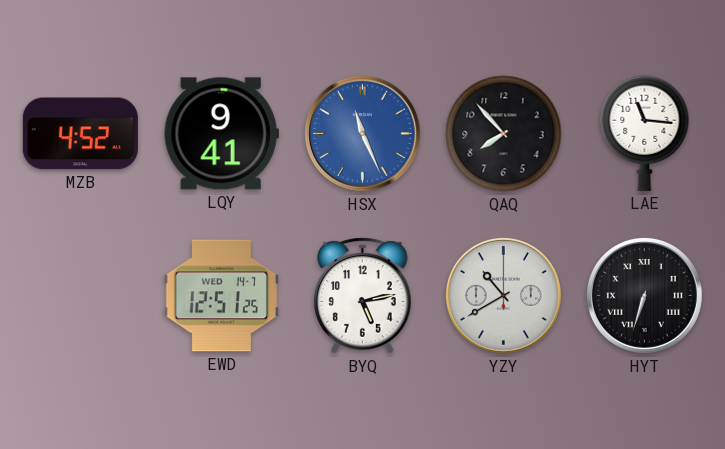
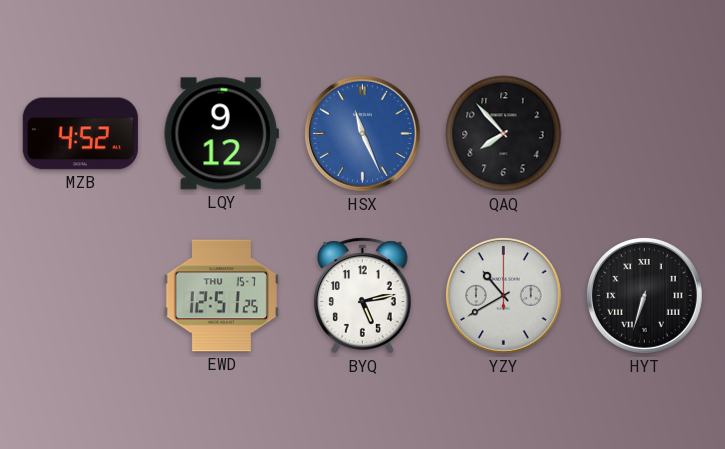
LQY: 9:41 -> 9:12 (221, 134)
LAE: 11:16 -> none (645, 133)
EWD date: WED 14-7 -> THU 15-7 (221, 296)
